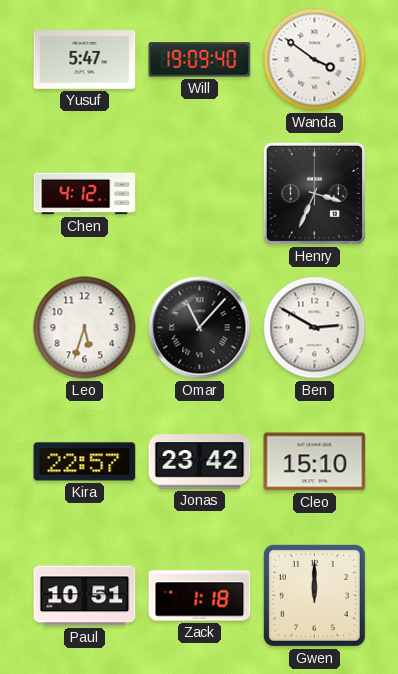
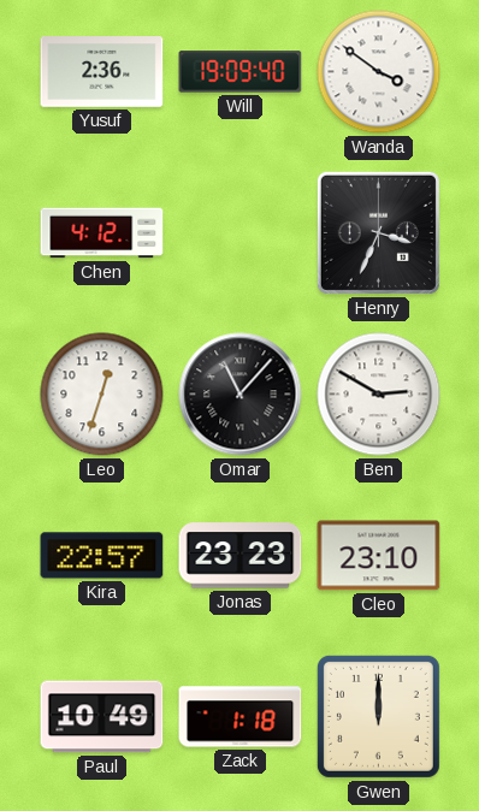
Yusuf: 5:47 -> 2:36 (102, 72)
Leo: 5:33 -> 12:33 (102, 395)
Jonas: 23:42 -> 23:23 (241, 556)
Cleo: 15:10 -> 23:10 (379, 556)
Paul: 10:51 -> 10:49 (102, 717)
